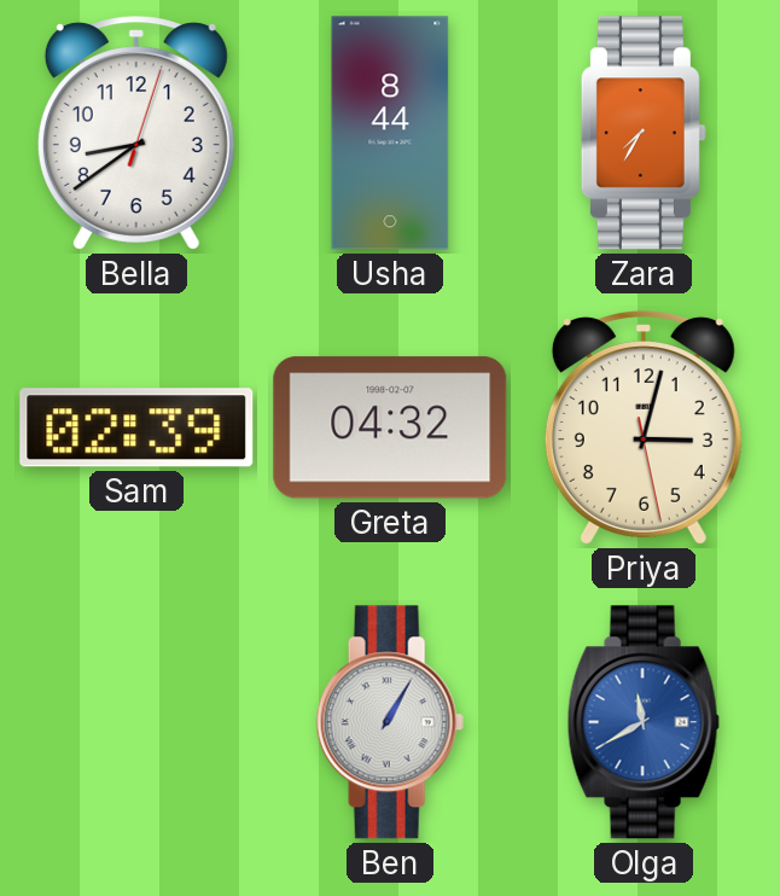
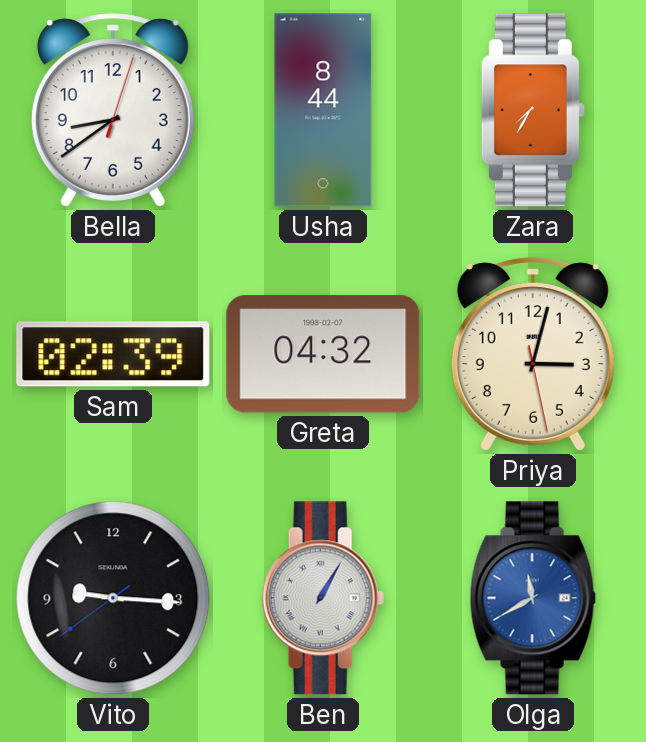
Vito: none -> 9:15 (113, 598)
